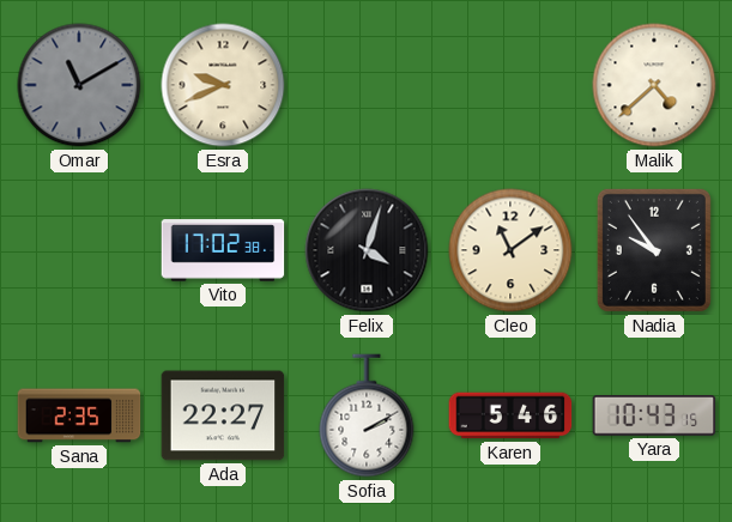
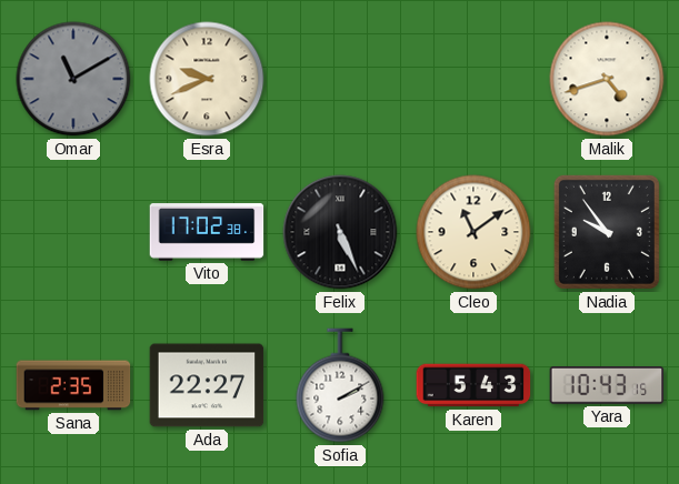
Malik: 4:38 -> 4:42 (607, 79)
Felix: 4:03 -> 5:26 (340, 232)
Karen: 5:46 -> 5:43 (473, 385)
